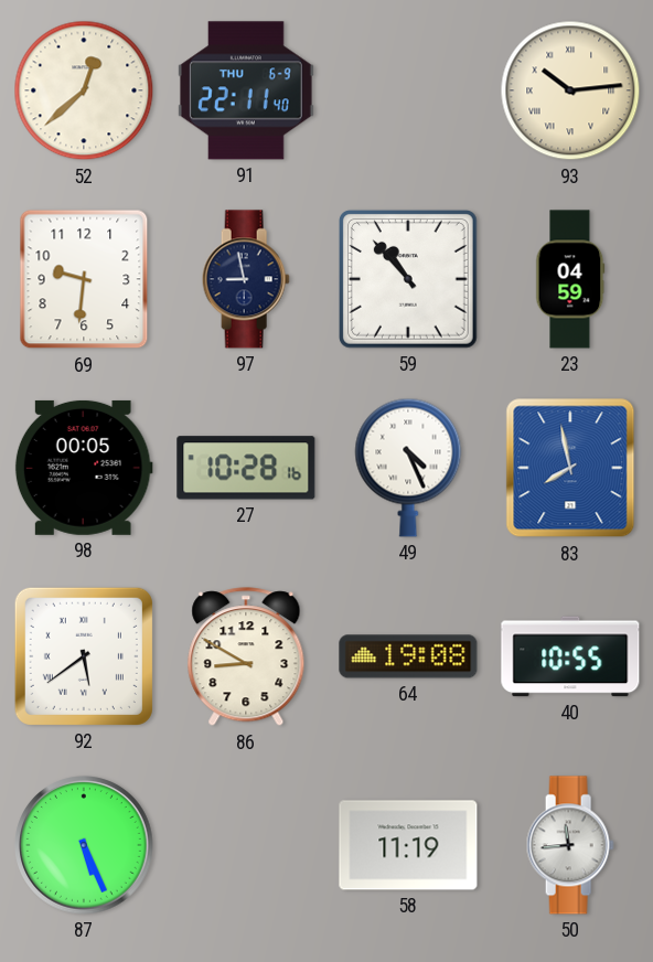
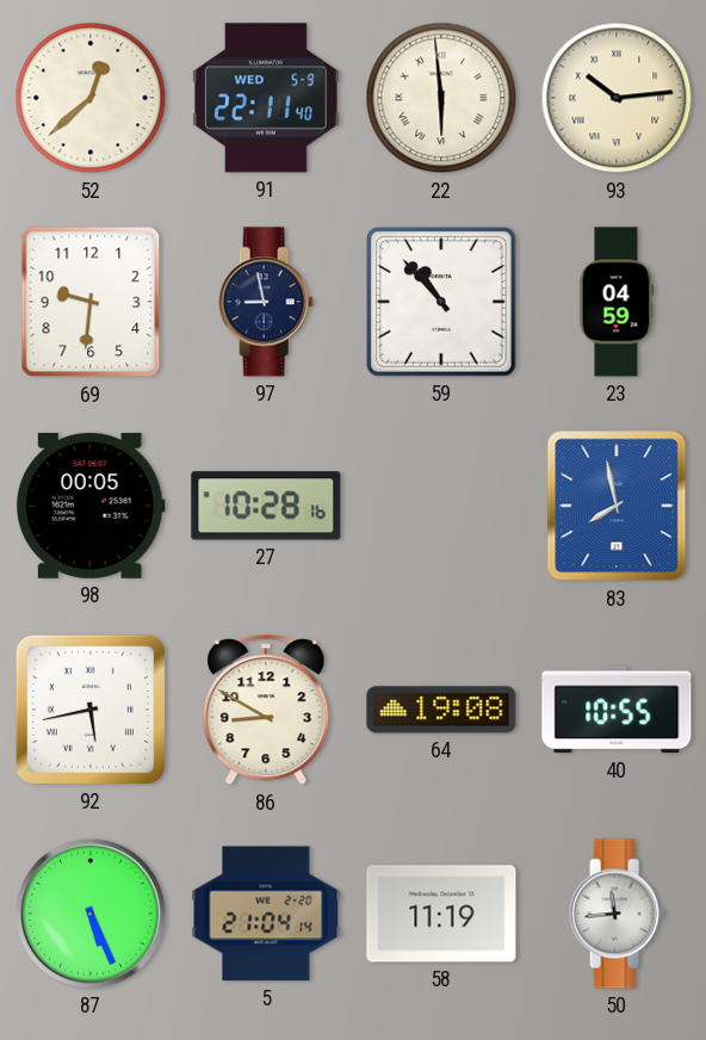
91 date: THU 6-9 -> WED 5-9 (266, 98)
22: none -> 5:59 (441, 98)
49: 4:26 -> none (408, 468)
92: 5:39 -> 5:43 (91, 710)
5: none -> 21:04 (266, 914)
